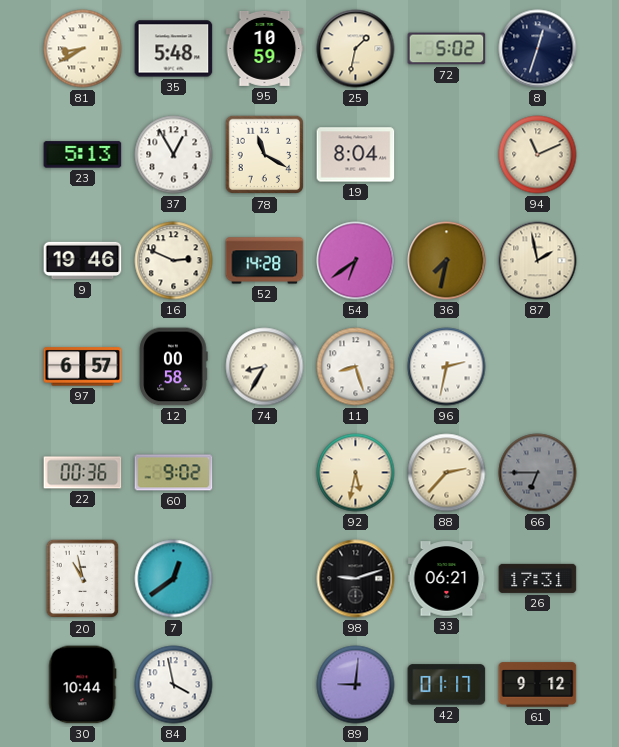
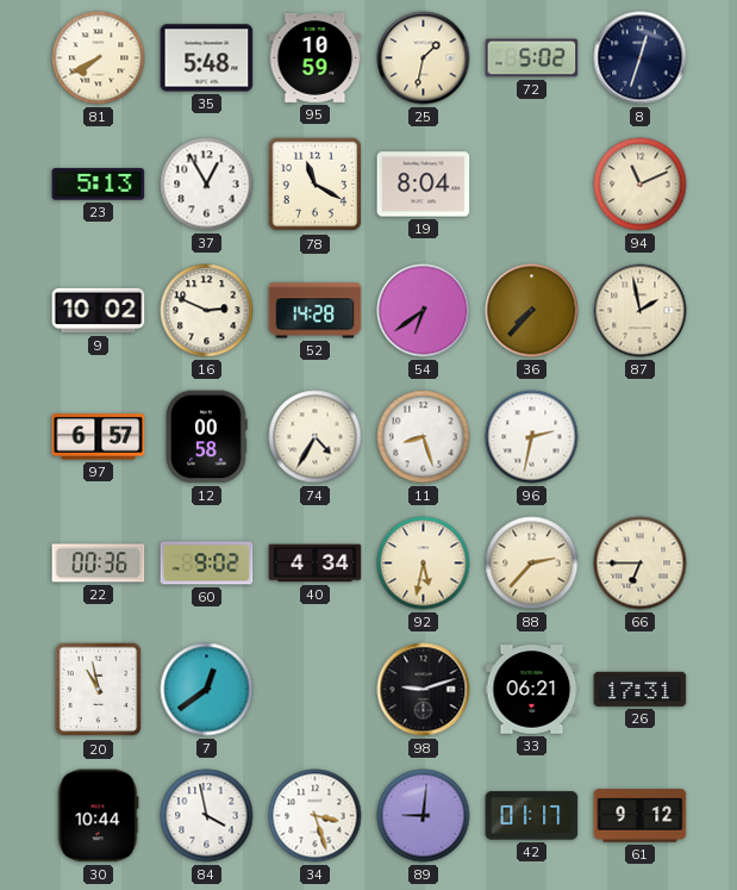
81: 8:40 -> 7:40 (99, 58)
9: 19:46 -> 10:02 (99, 311)
36: 7:32 -> 7:37 (532, 311)
74: 8:35 -> 4:35 (316, 437)
40: none -> 4:34 (316, 564)
66 dial: grey -> cream (641, 564)
34: none -> 3:27 (316, 816)
